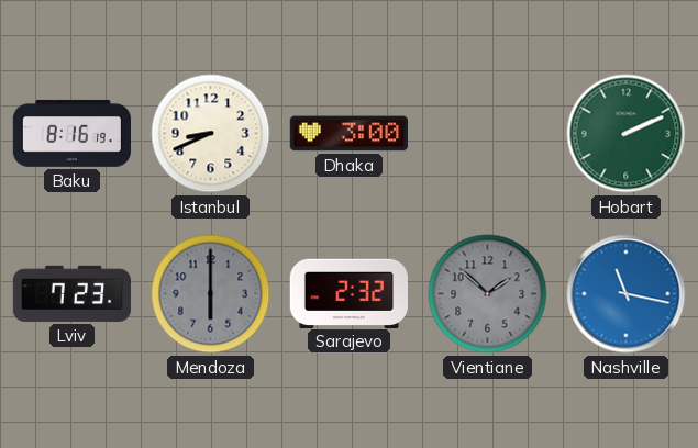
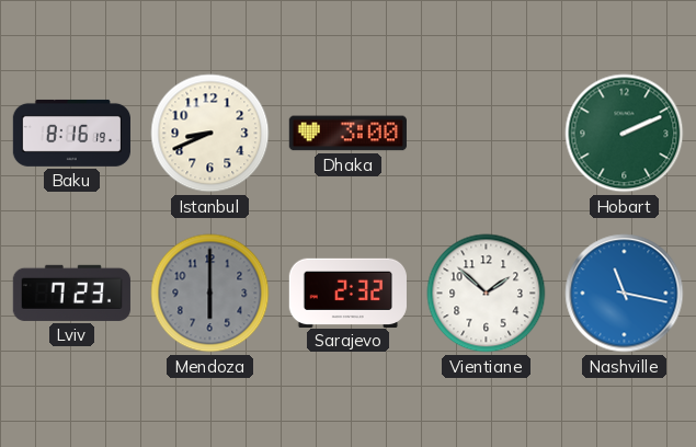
Vientiane dial: grey -> white (487, 294)
